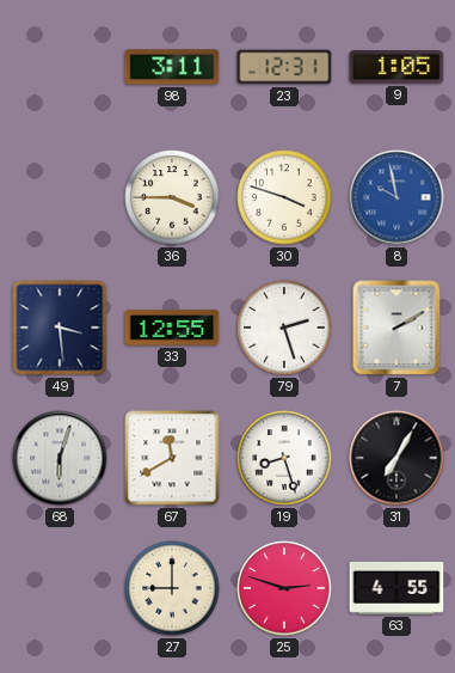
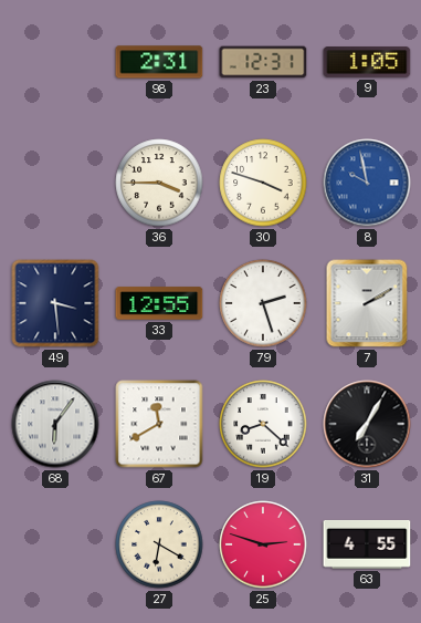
98: 3:11 -> 2:31 (159, 62)
68: 6:03 -> 6:06 (55, 424)
19: 8:27 -> 8:22 (263, 424)
27: 9:00 -> 6:20 (159, 544)
